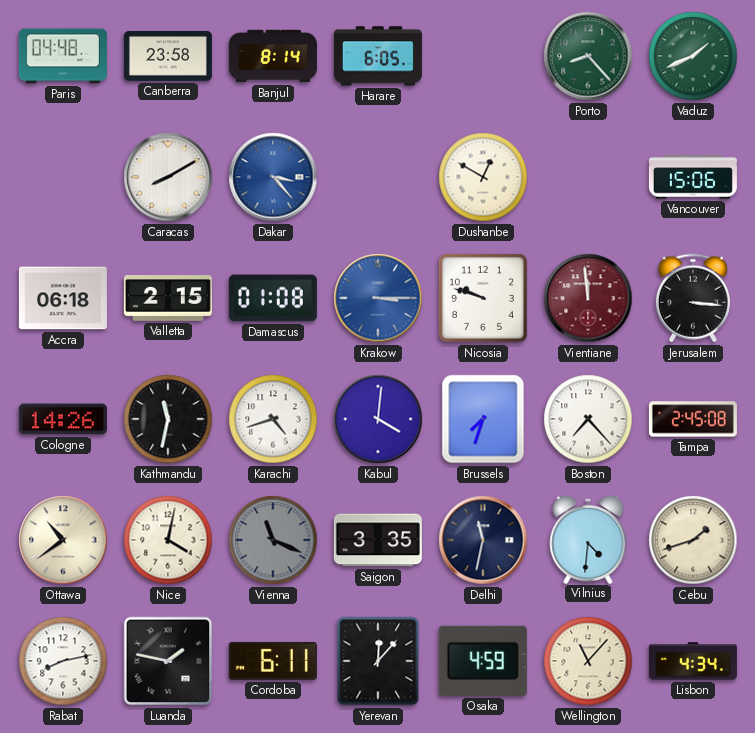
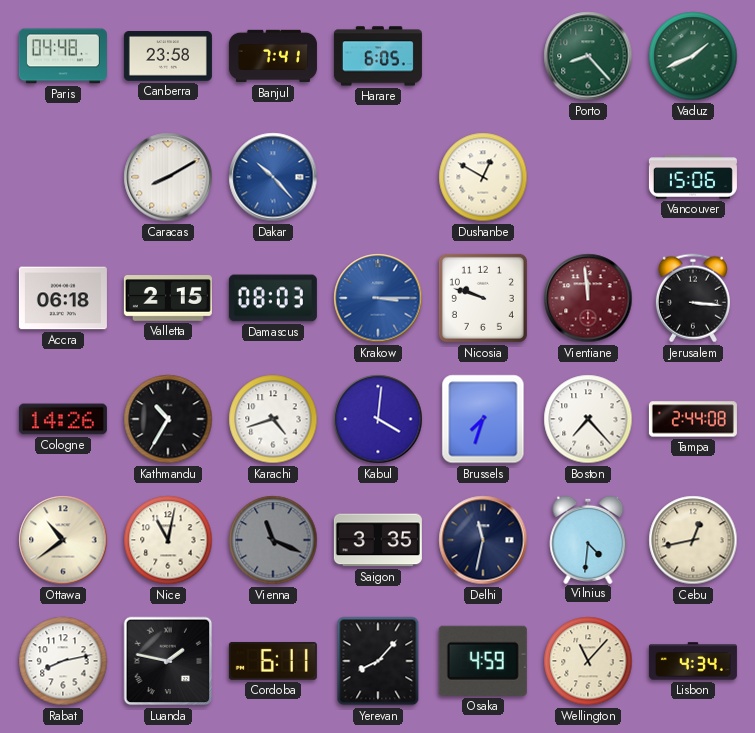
Banjul: 8:14 -> 7:41 (273, 56)
Dakar: 3:23 -> 10:23 (273, 177)
Damascus: 01:08 -> 08:03 (273, 298)
Kathmandu: 11:32 -> 10:35 (168, 419)
Tampa: 2:45 -> 2:44 (693, 419)
Nice: 4:02 -> 11:02 (168, 540)
Cebu: 1:42 -> 12:43 (693, 540)
Yerevan: 12:07 -> 8:07 (378, 661)
